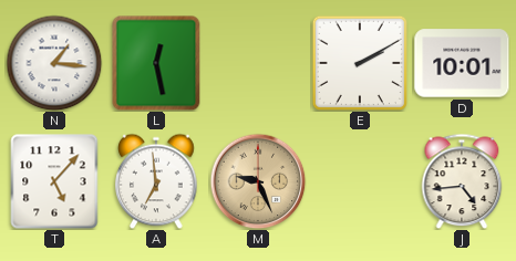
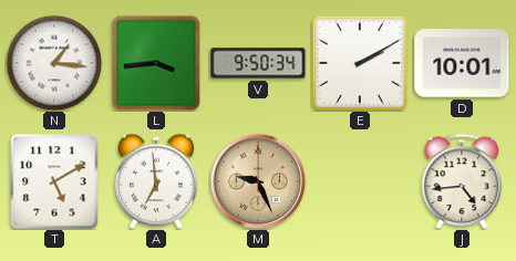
L: 12:28 -> 3:44 (156, 63)
V: none -> 9:50 (258, 63)
T: 5:07 -> 5:10 (54, 181)
